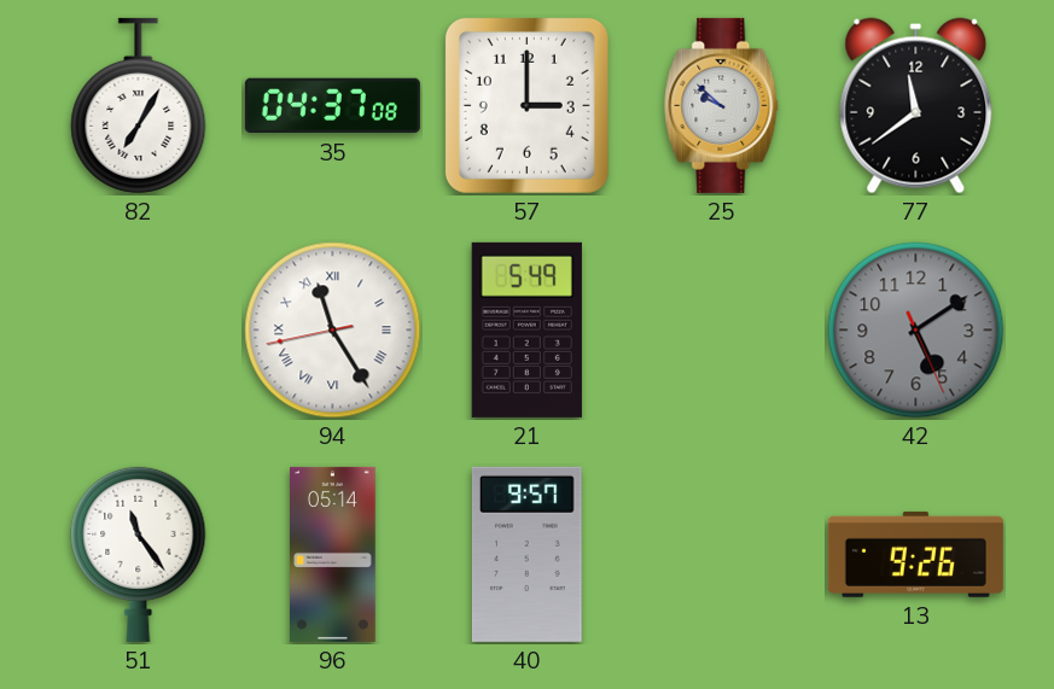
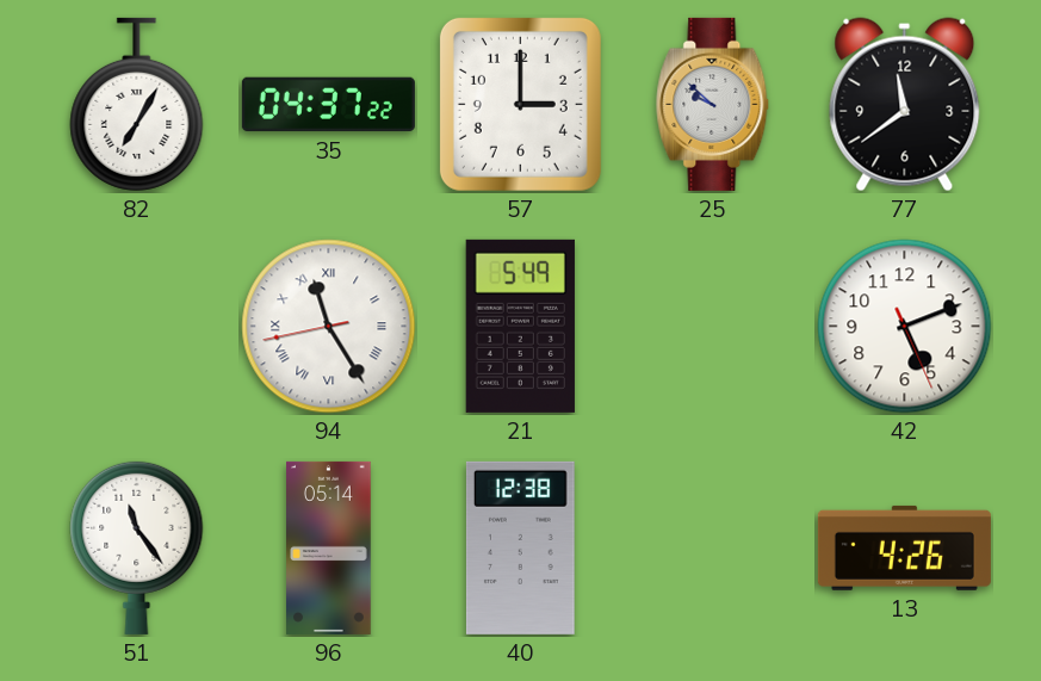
35: 04:37:08 -> 04:37:22 (328, 105)
42: 5:09 -> 5:11 (905, 327)
42 dial: grey -> white (905, 327)
40: 9:57 -> 12:38 (520, 547)
13: 9:26 -> 4:26 (904, 547)
